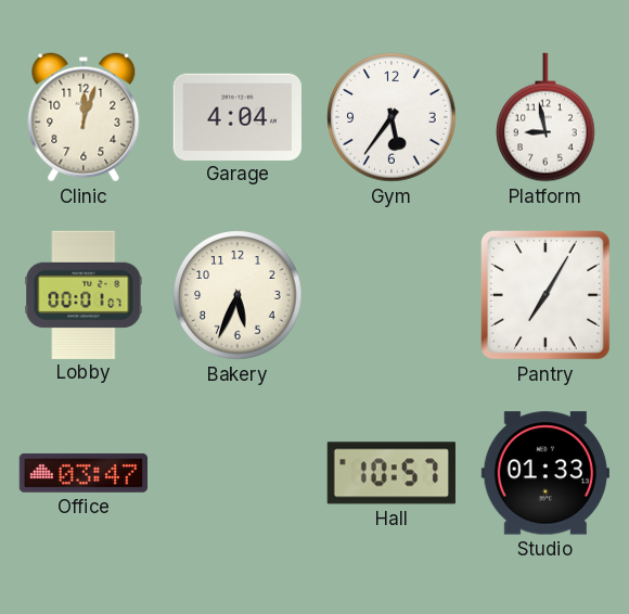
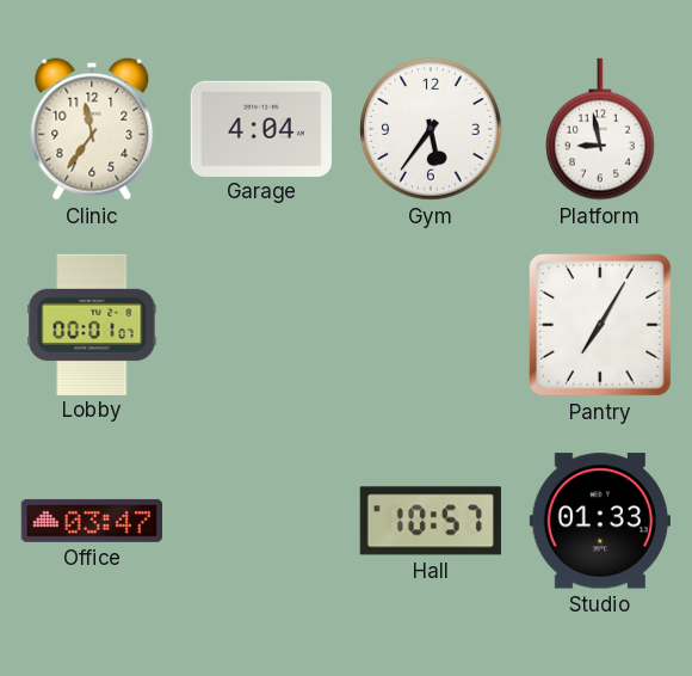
Clinic: 12:03 -> 11:36 (92, 129)
Bakery: 5:34 -> none (238, 295)
